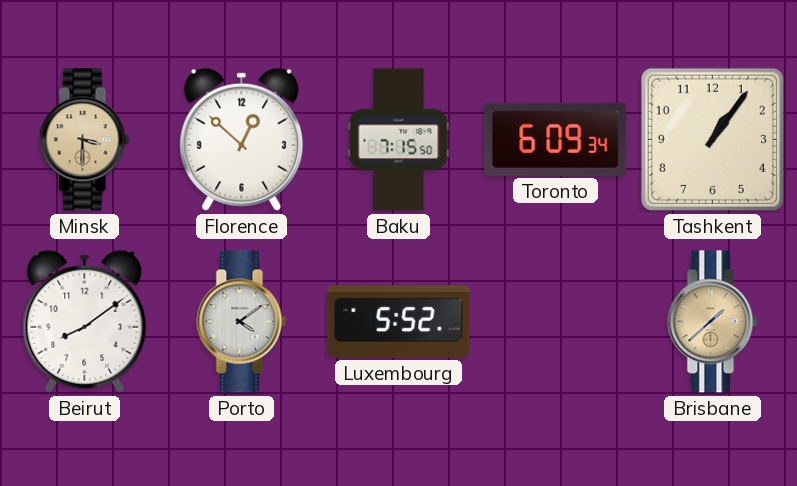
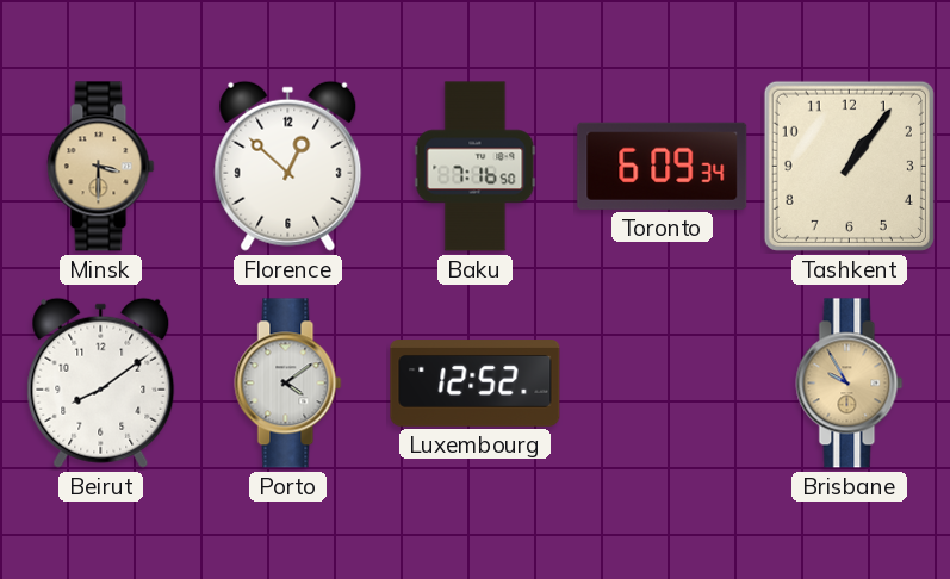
Baku: 7:15 -> 7:16 (476, 167)
Luxembourg: 5:52 -> 12:52 (476, 384)
Brisbane: 1:38 -> 9:55 (850, 384)
